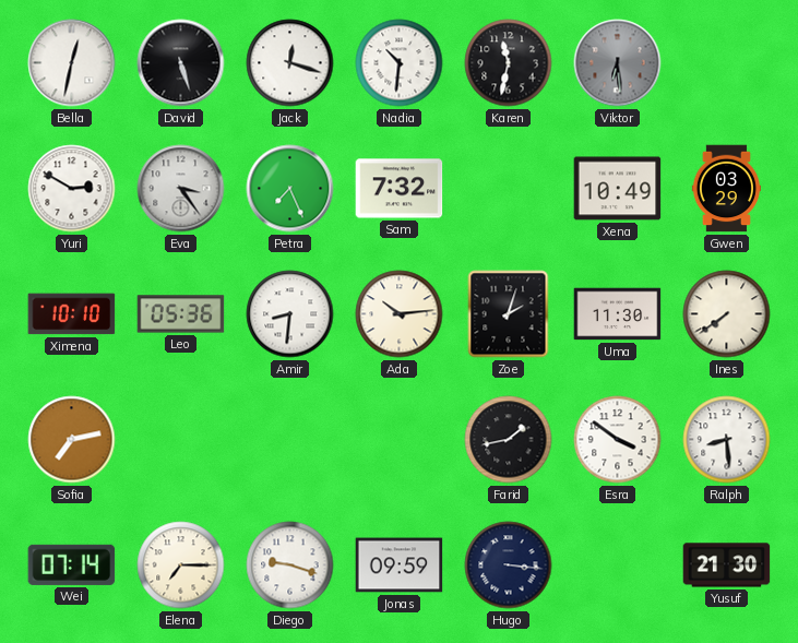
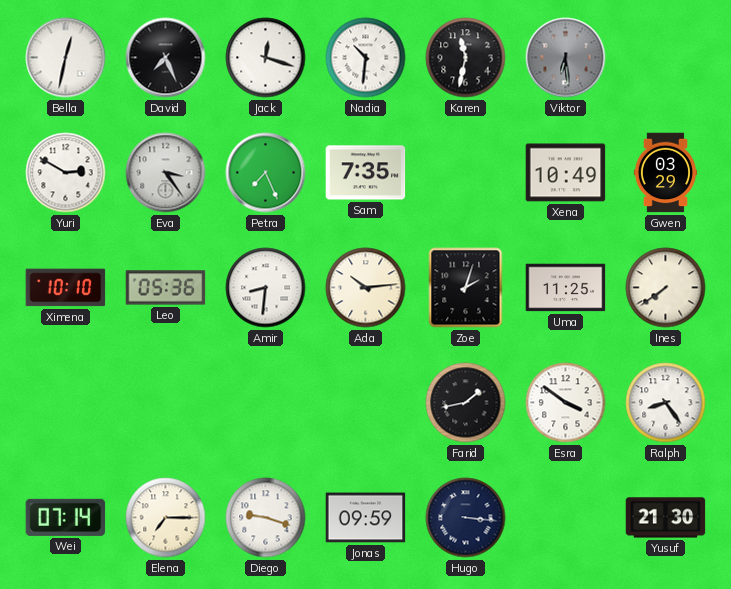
David: 5:27 -> 7:26 (166, 58)
Sam: 7:32 -> 7:35 (366, 173)
Uma: 11:30 -> 11:25 (566, 288)
Sofia: 7:13 -> none (72, 440)
Ralph: 8:29 -> 8:24 (666, 403)
